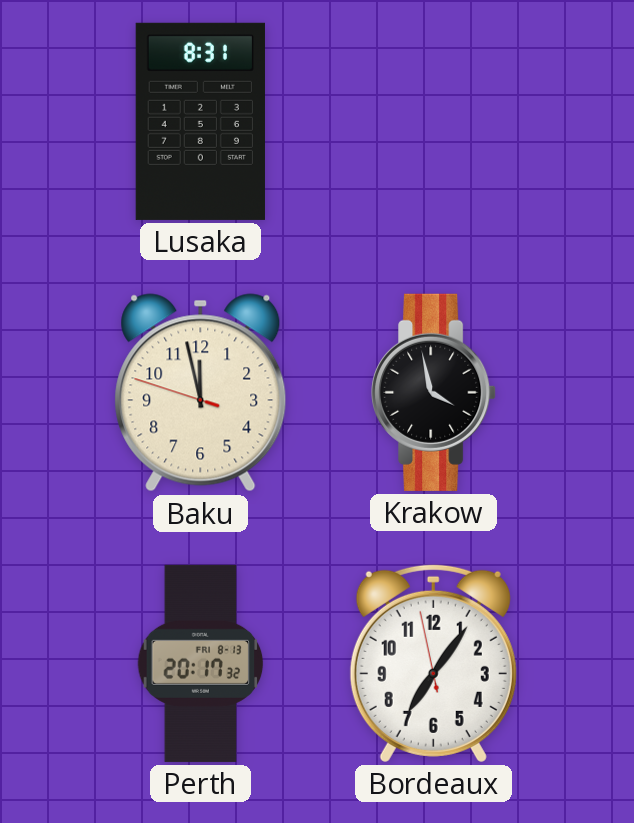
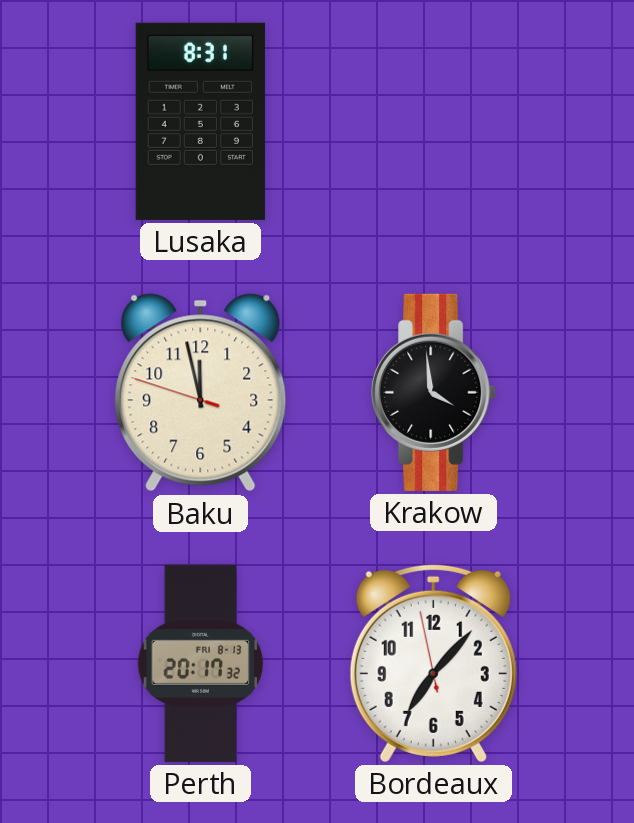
Krakow: 3:58 -> 3:59 (434, 392)
Bordeaux: 7:05 -> 7:06 (433, 663)
